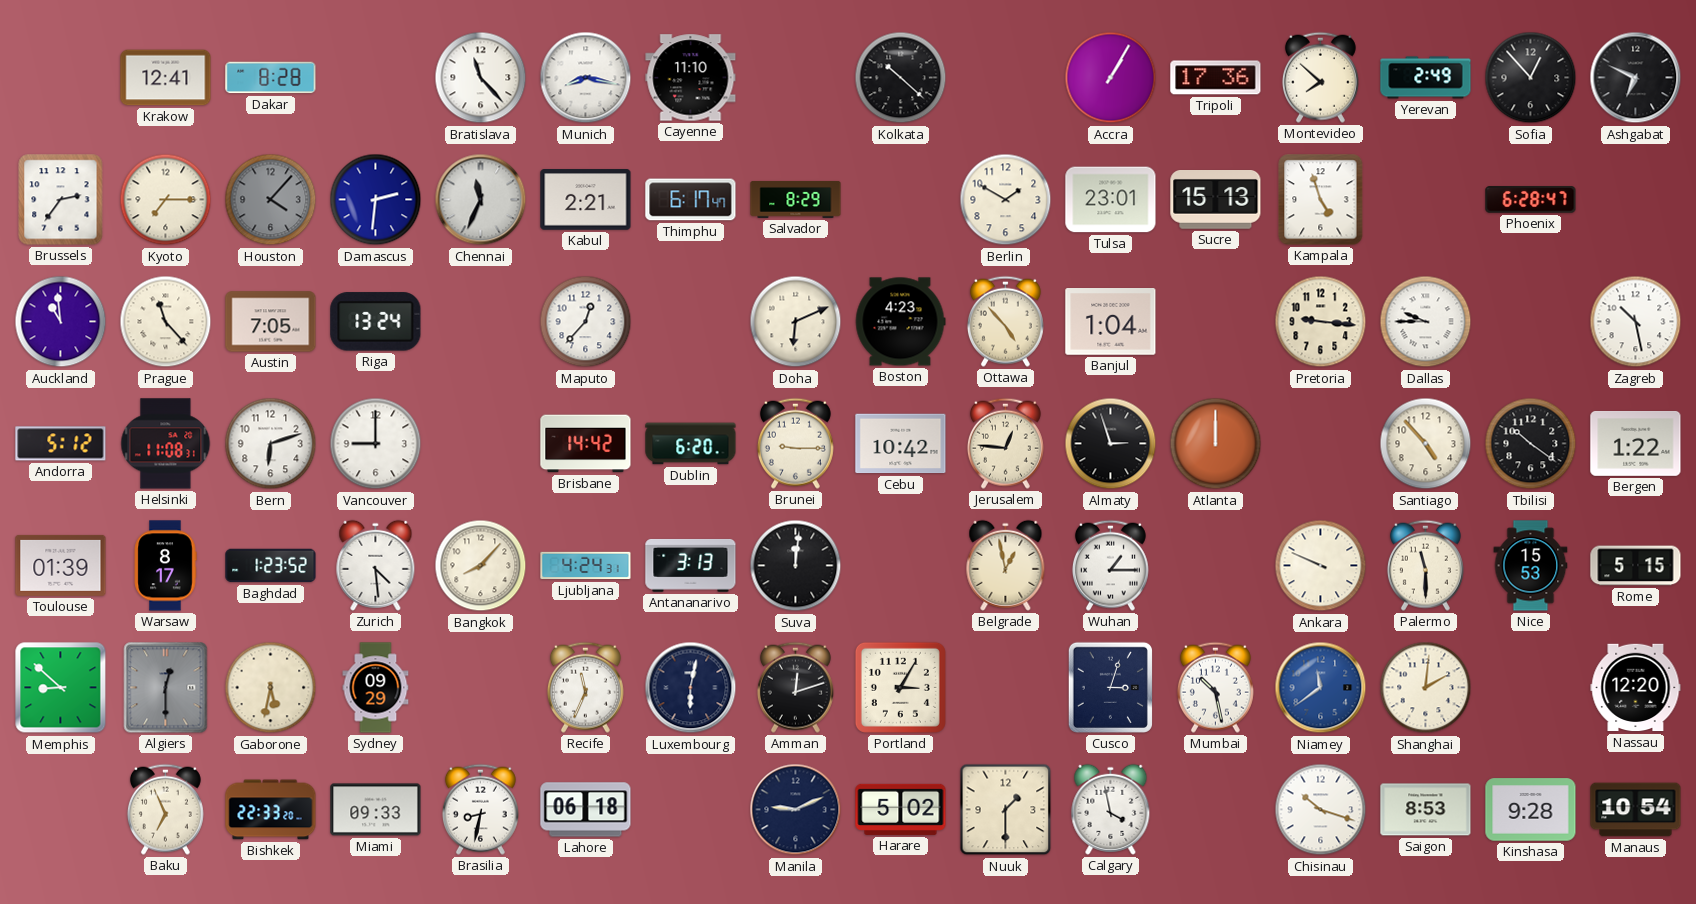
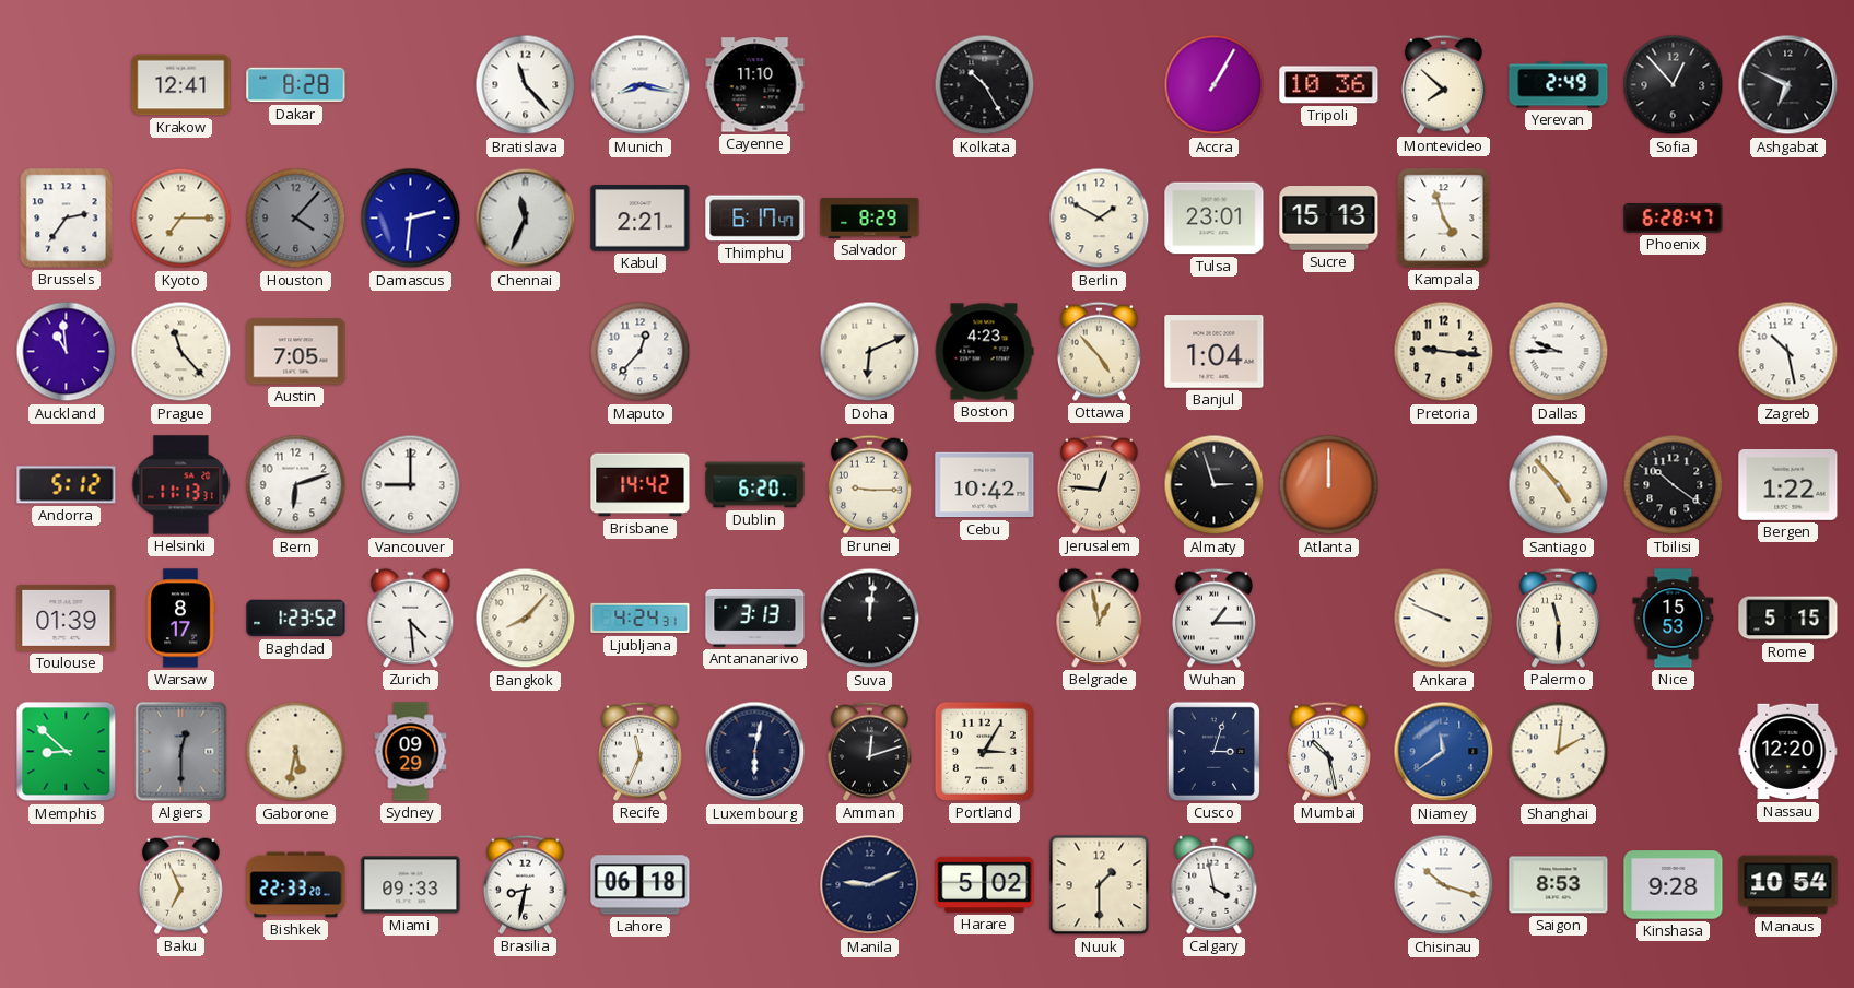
Kolkata: 10:22 -> 10:25 (985, 85)
Tripoli: 17:36 -> 10:36 (1329, 85)
Riga: 13:24 -> none (376, 322)
Helsinki: 11:08 -> 11:13 (181, 485)
